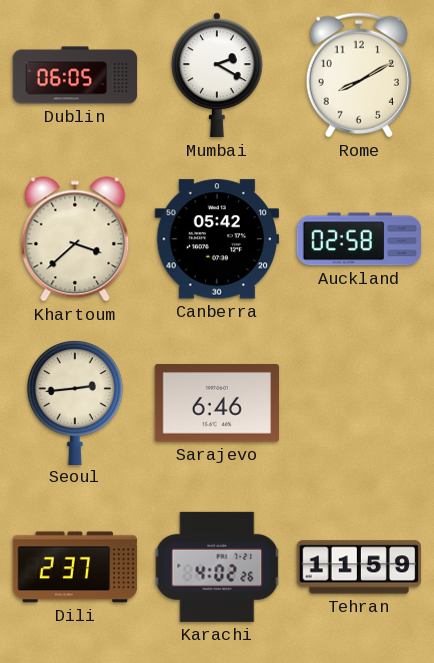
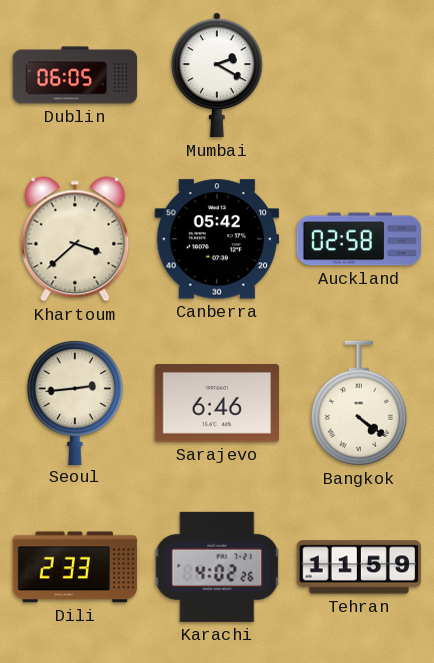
Rome: 8:10 -> none (359, 75)
Bangkok: none -> 4:21 (359, 403)
Dili: 2:37 -> 2:33 (75, 567)
